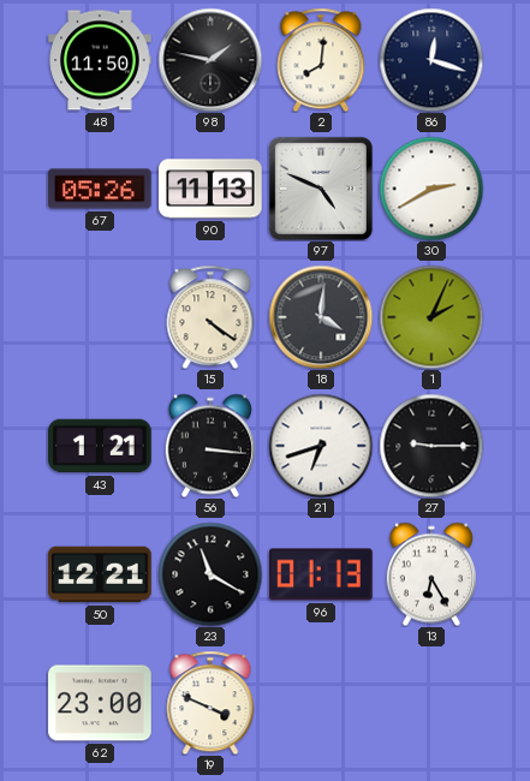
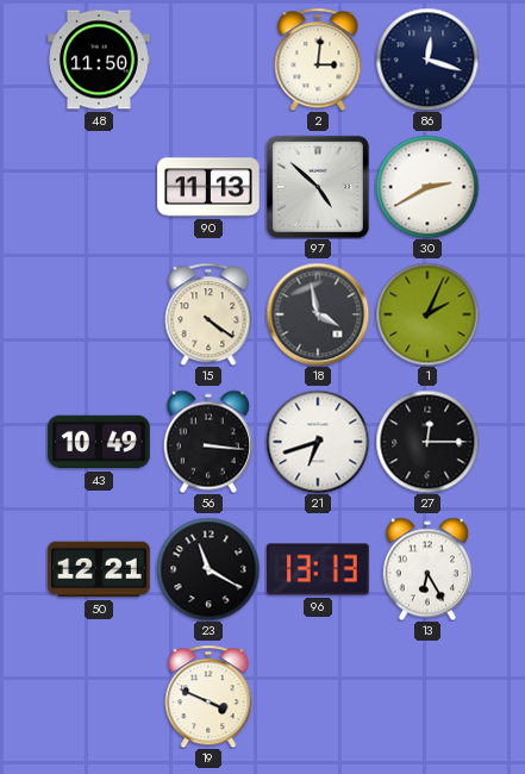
98: 1:47 -> none (210, 60)
2: 8:01 -> 3:01 (318, 60)
67: 05:26 -> none (100, 189)
97: 4:49 -> 4:52 (318, 187)
18: 4:01 -> 3:58 (318, 314)
43: 1:21 -> 10:49 (99, 442)
27: 9:15 -> 12:15 (427, 442)
96: 01:13 -> 13:13 (318, 569)
62: 23:00 -> none (100, 703)
